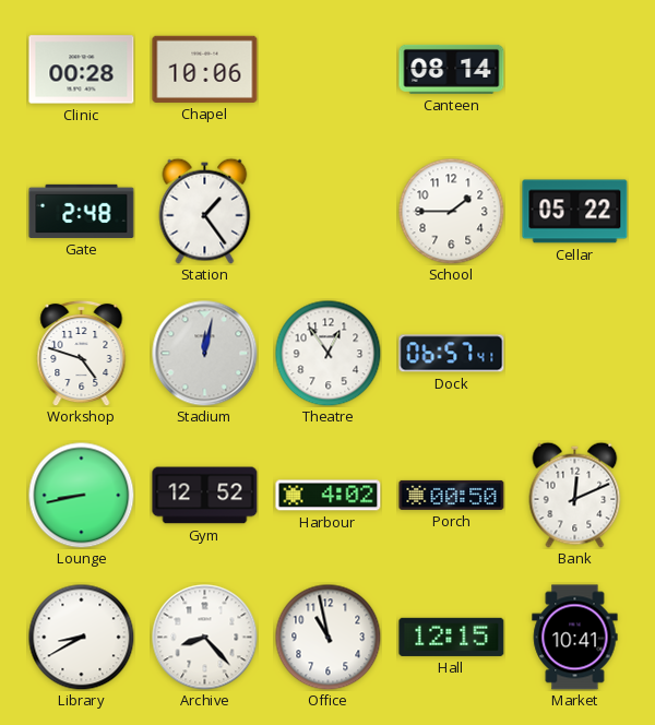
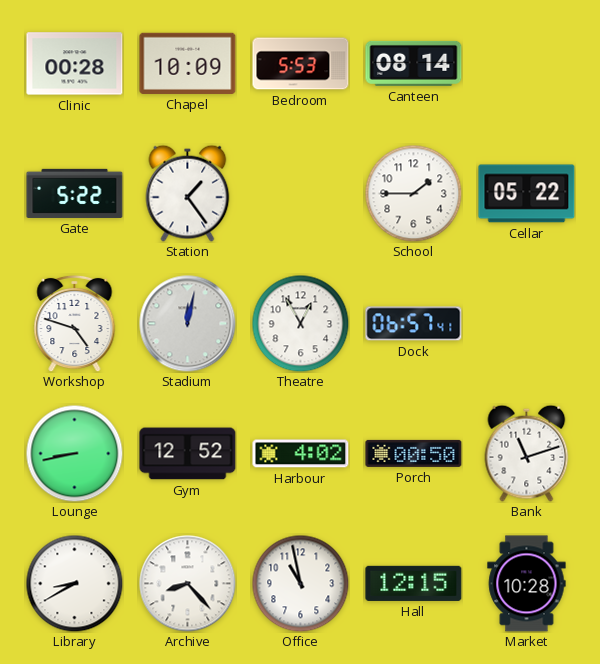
Chapel: 10:06 -> 10:09 (188, 63)
Bedroom: none -> 5:53 (301, 64)
Gate: 2:48 -> 5:22 (75, 193)
Theatre: 12:54 -> 12:55 (300, 323)
Bank: 12:11 -> 11:12 (527, 453)
Market: 10:41 -> 10:28 (527, 584)
